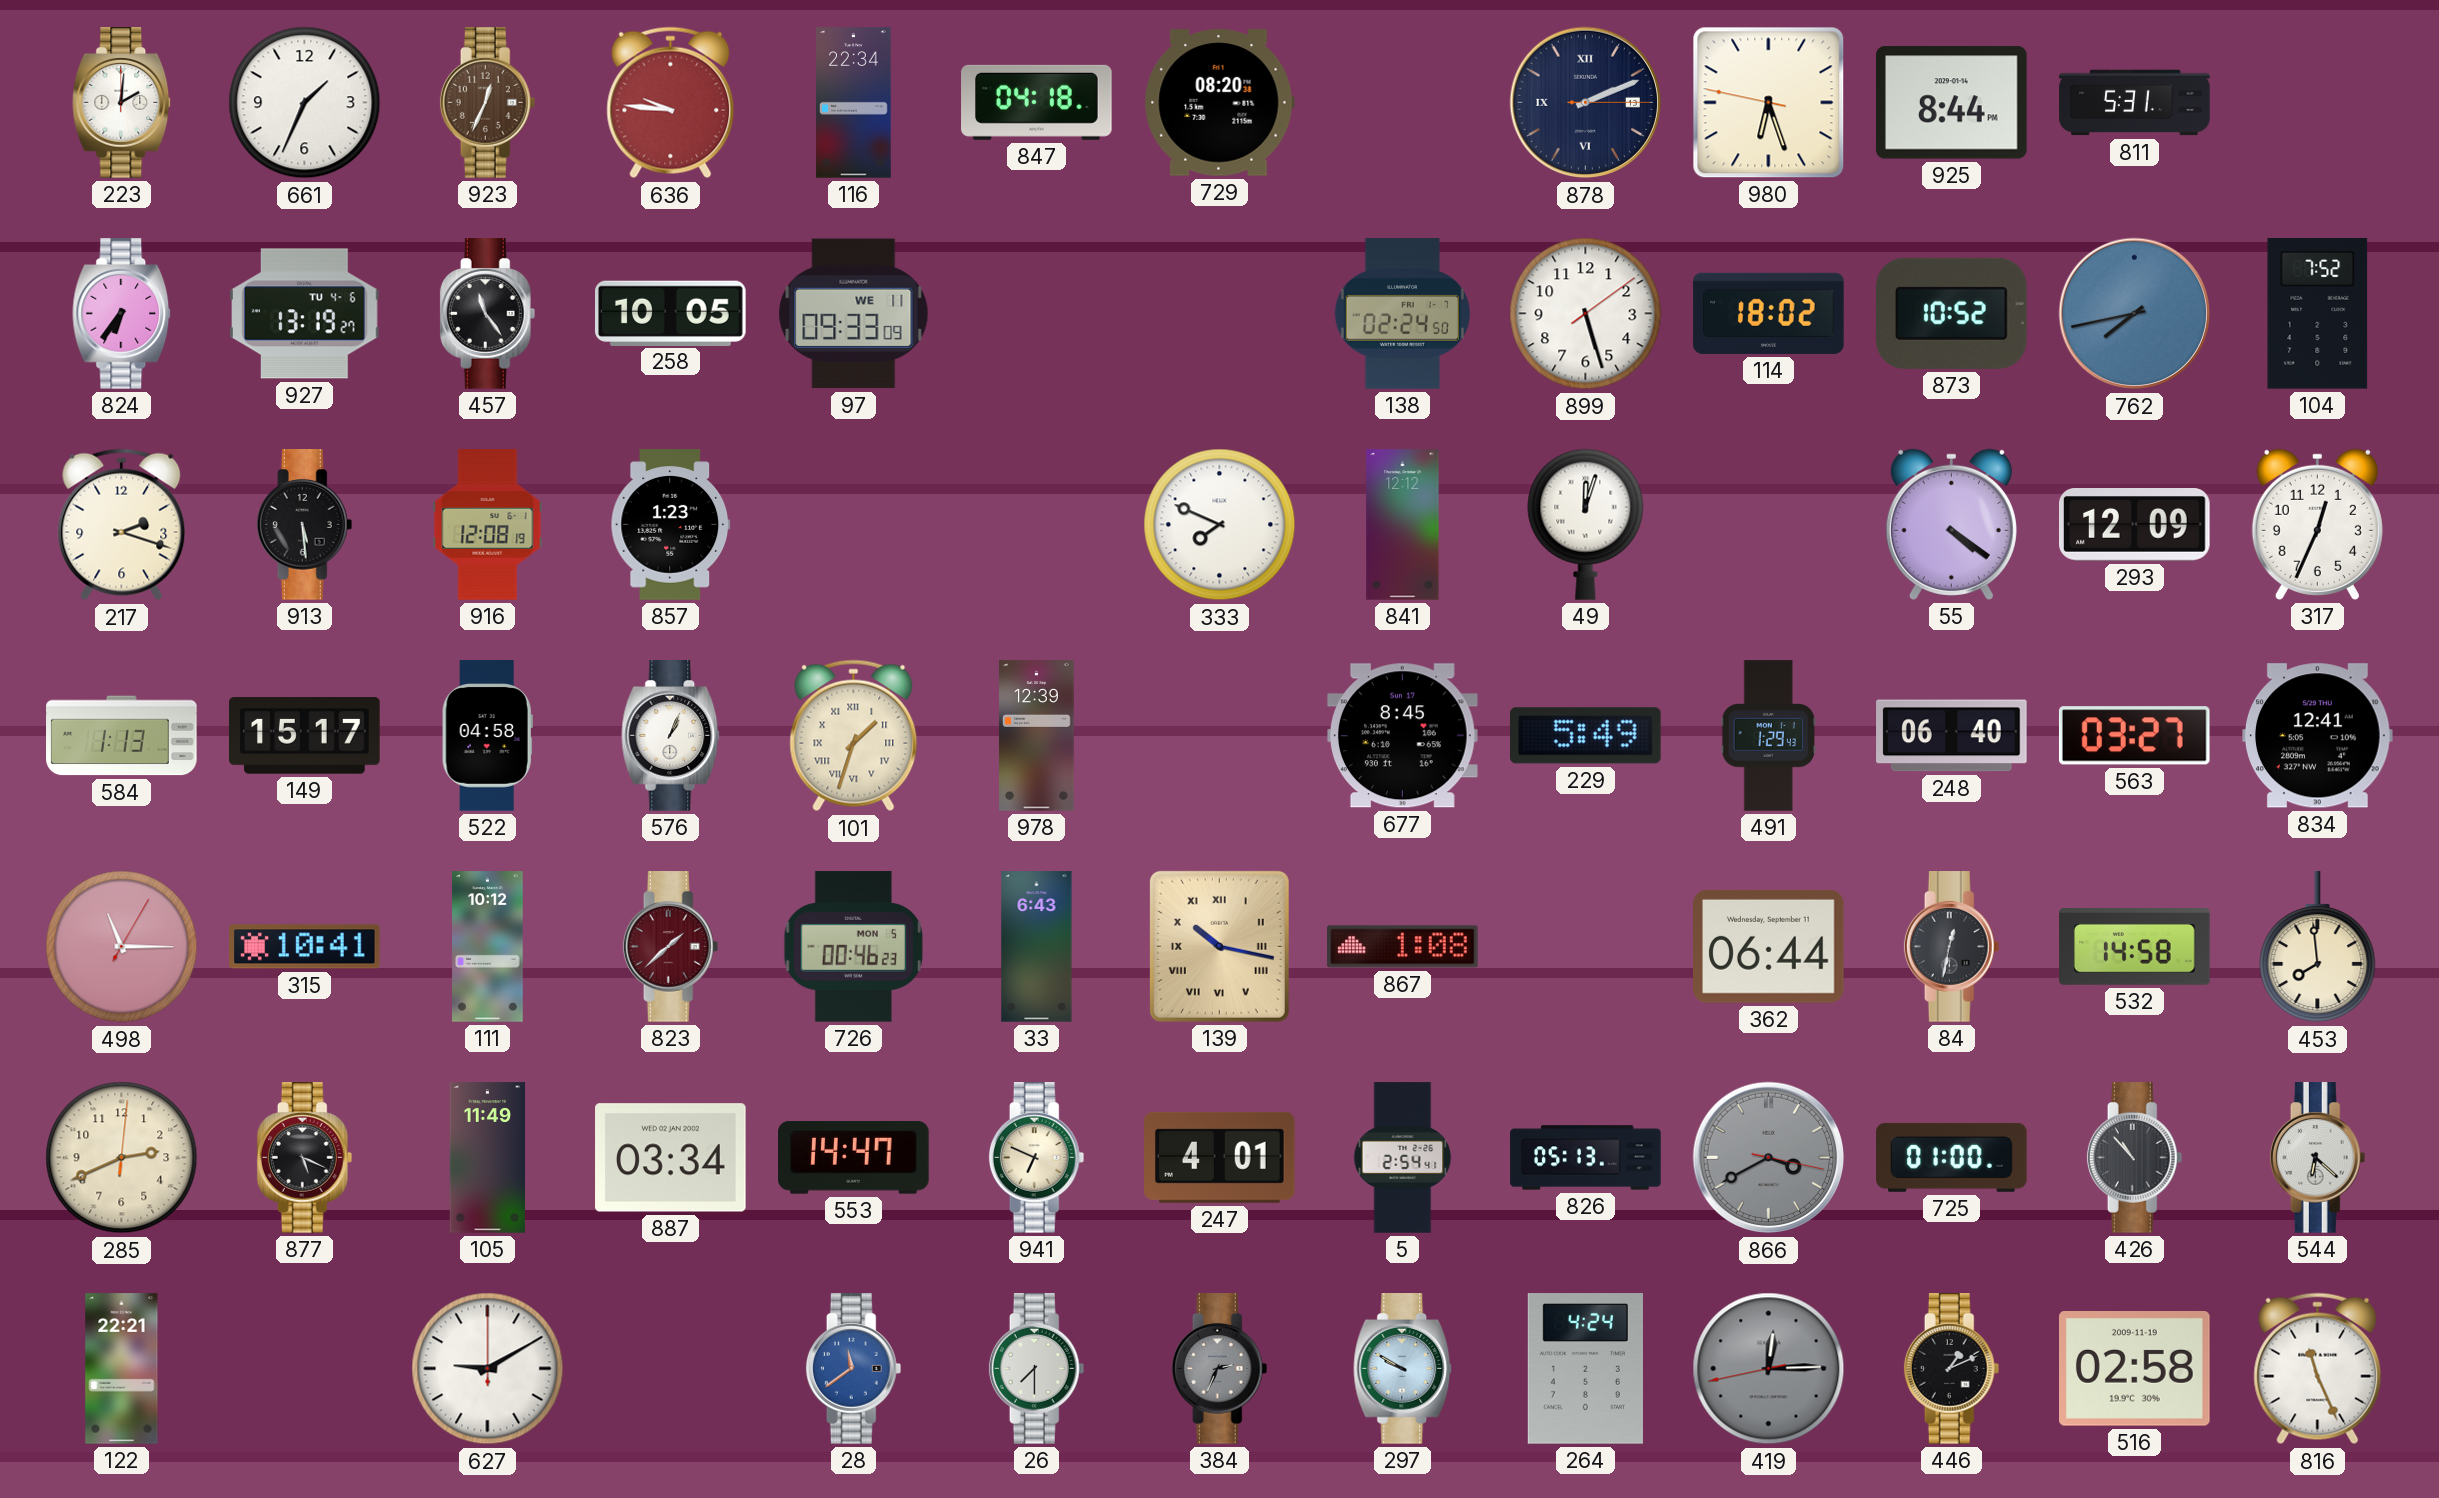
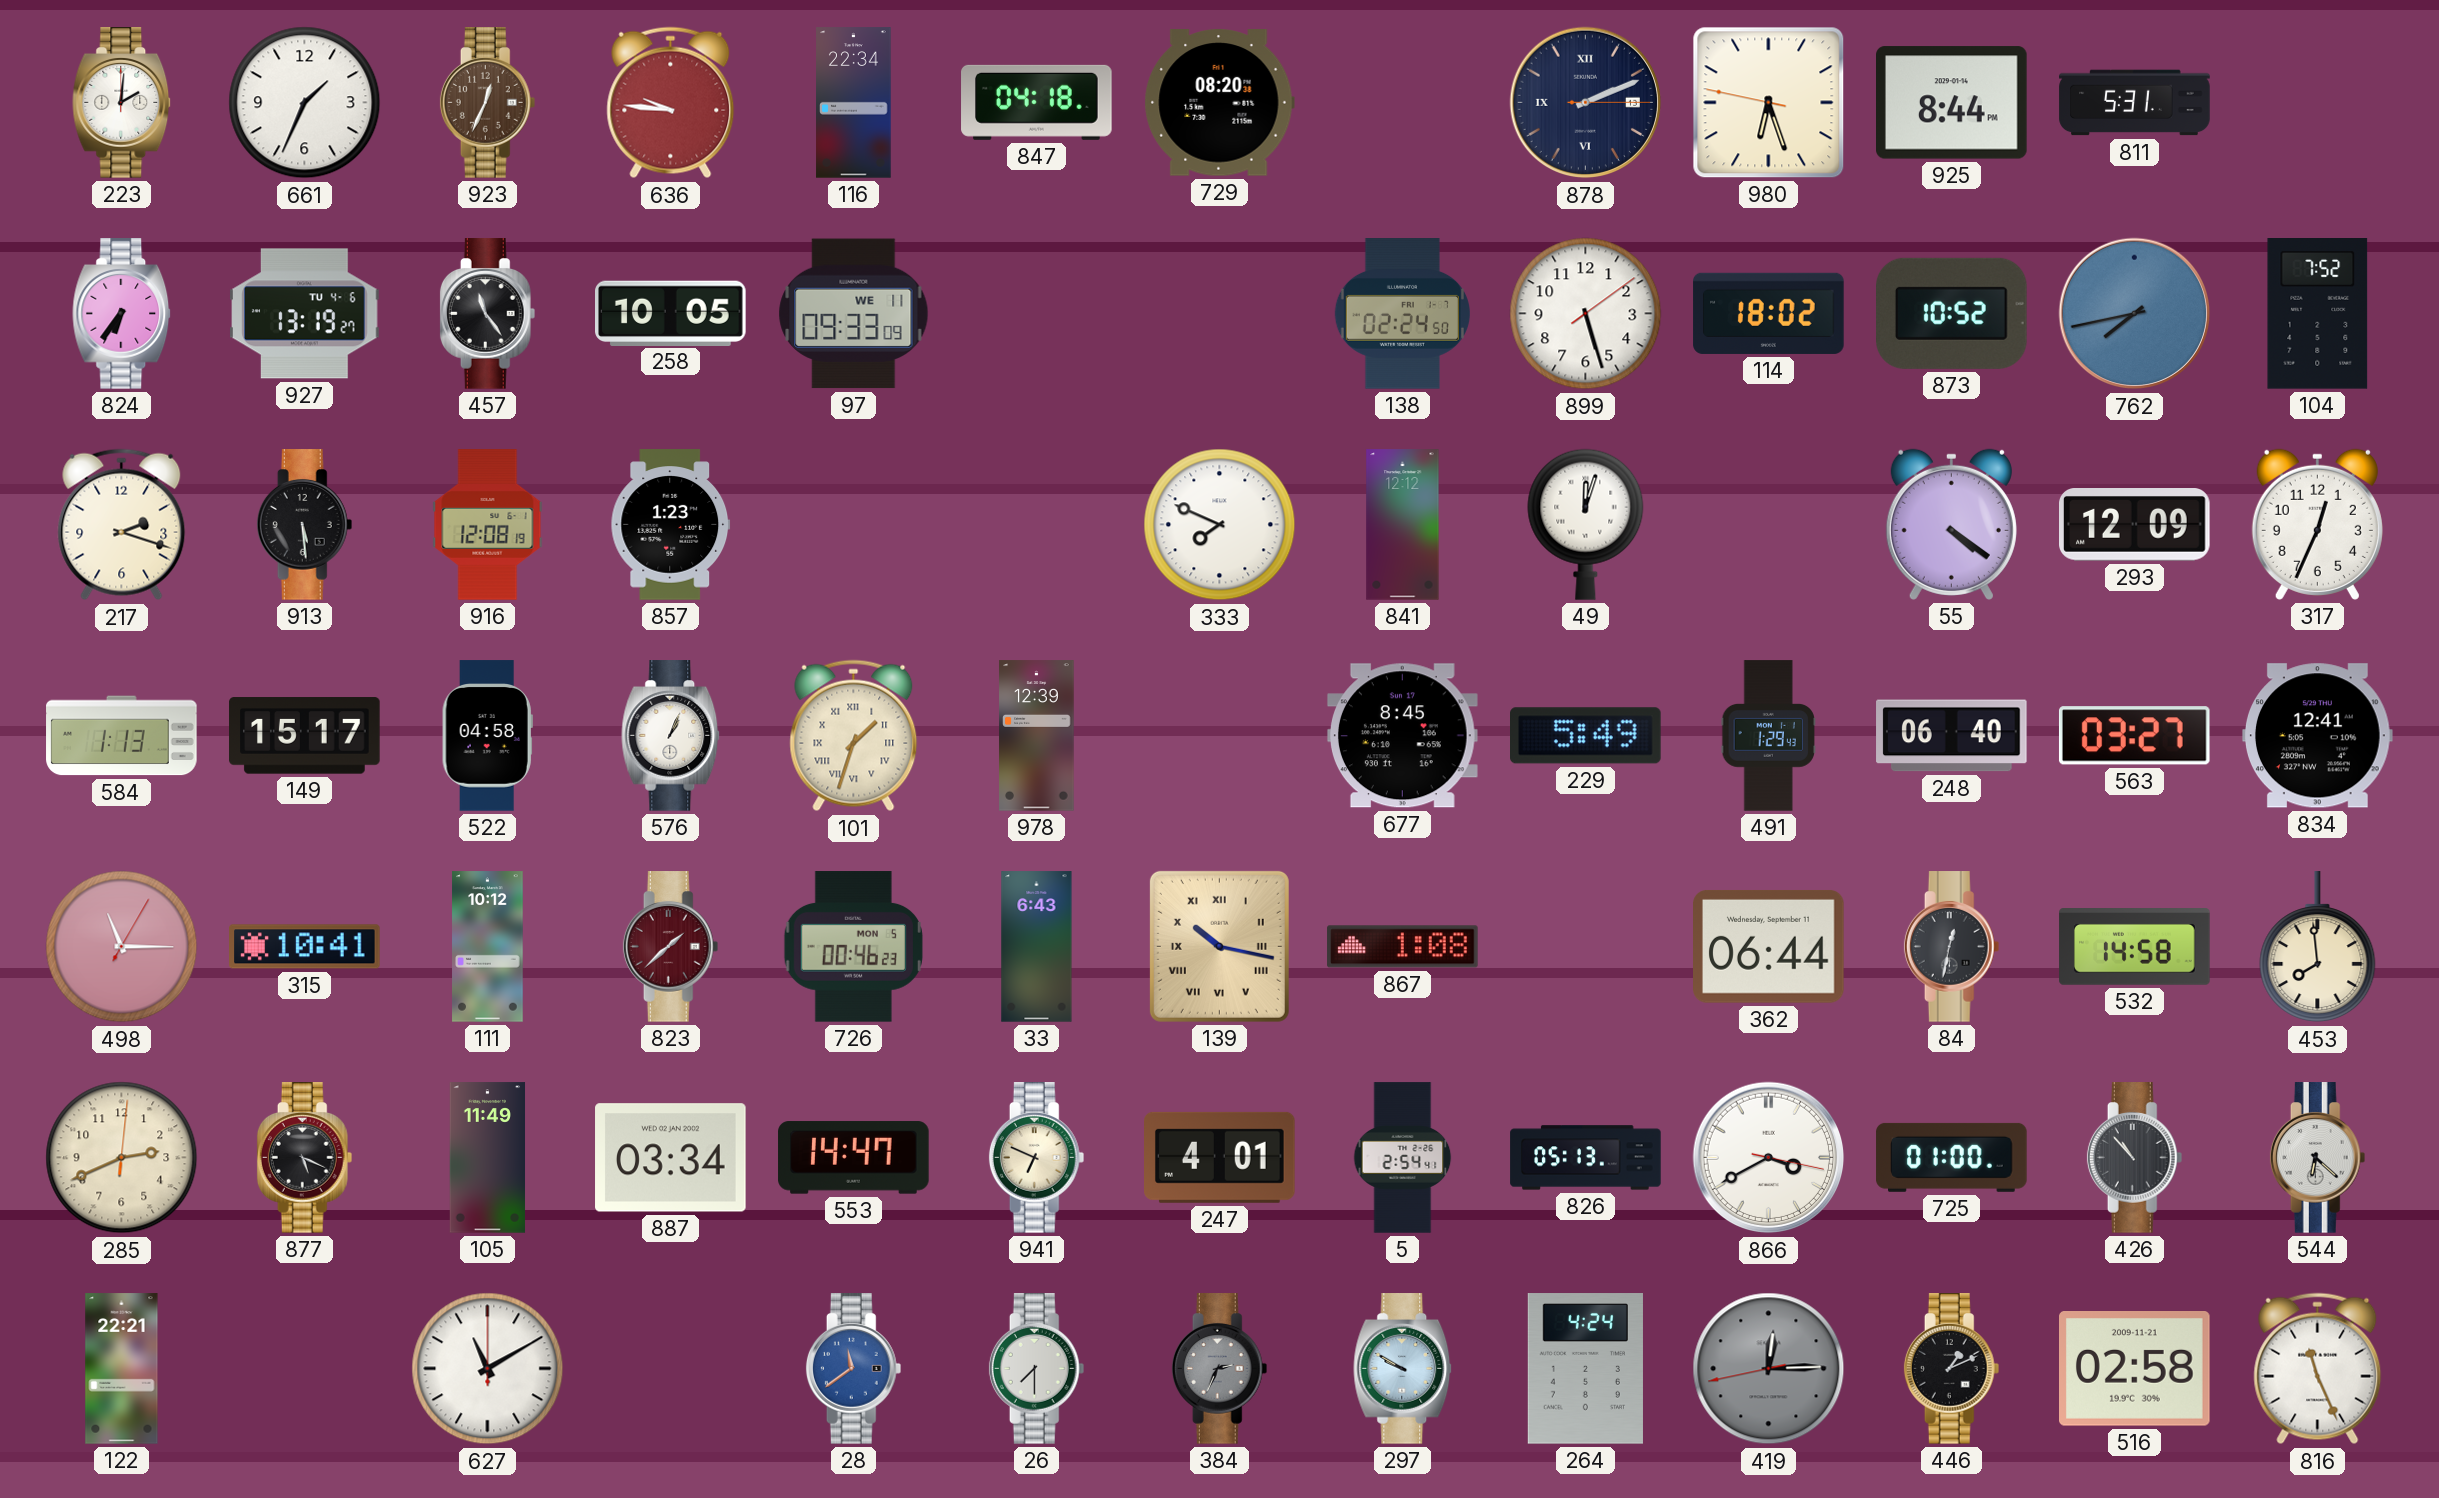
866 dial: grey -> white (1769, 1158)
627: 9:10 -> 11:10 (488, 1369)
516 date: 2009-11-19 -> 2009-11-21 (2135, 1369)
